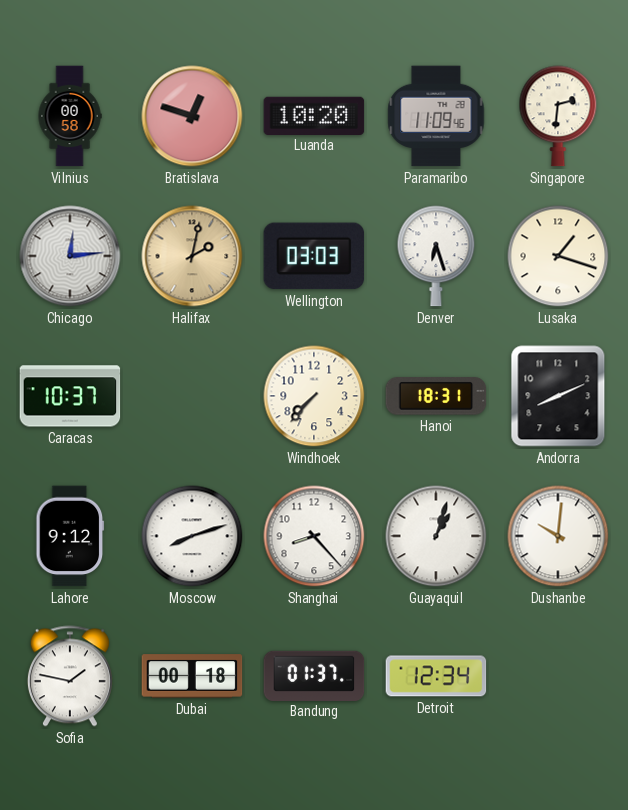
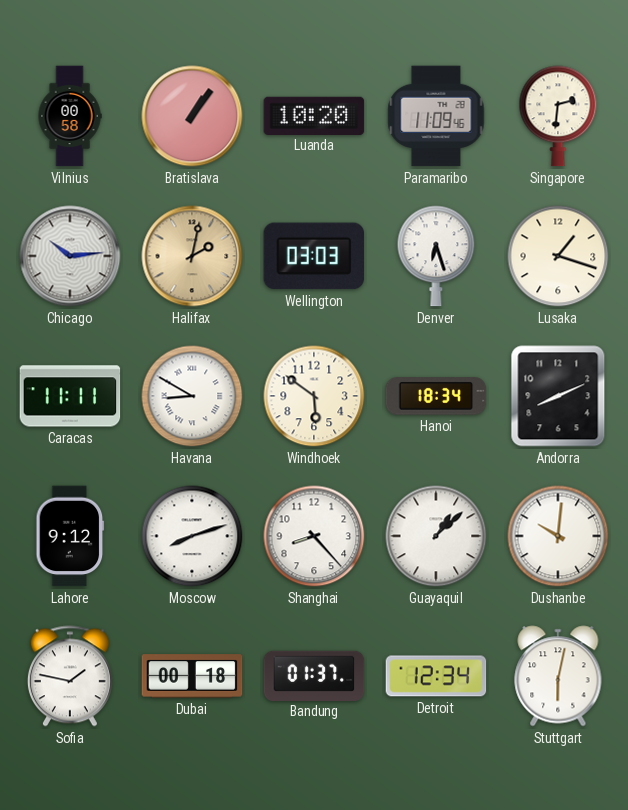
Bratislava: 12:48 -> 1:06 (192, 116)
Chicago: 12:14 -> 10:14 (70, 256)
Caracas: 10:37 -> 11:11 (70, 396)
Havana: none -> 8:50 (192, 396)
Windhoek: 7:37 -> 5:51 (314, 396)
Hanoi: 18:31 -> 18:34 (436, 396)
Guayaquil: 1:03 -> 1:08 (436, 536)
Stuttgart: none -> 6:02 (558, 676)
